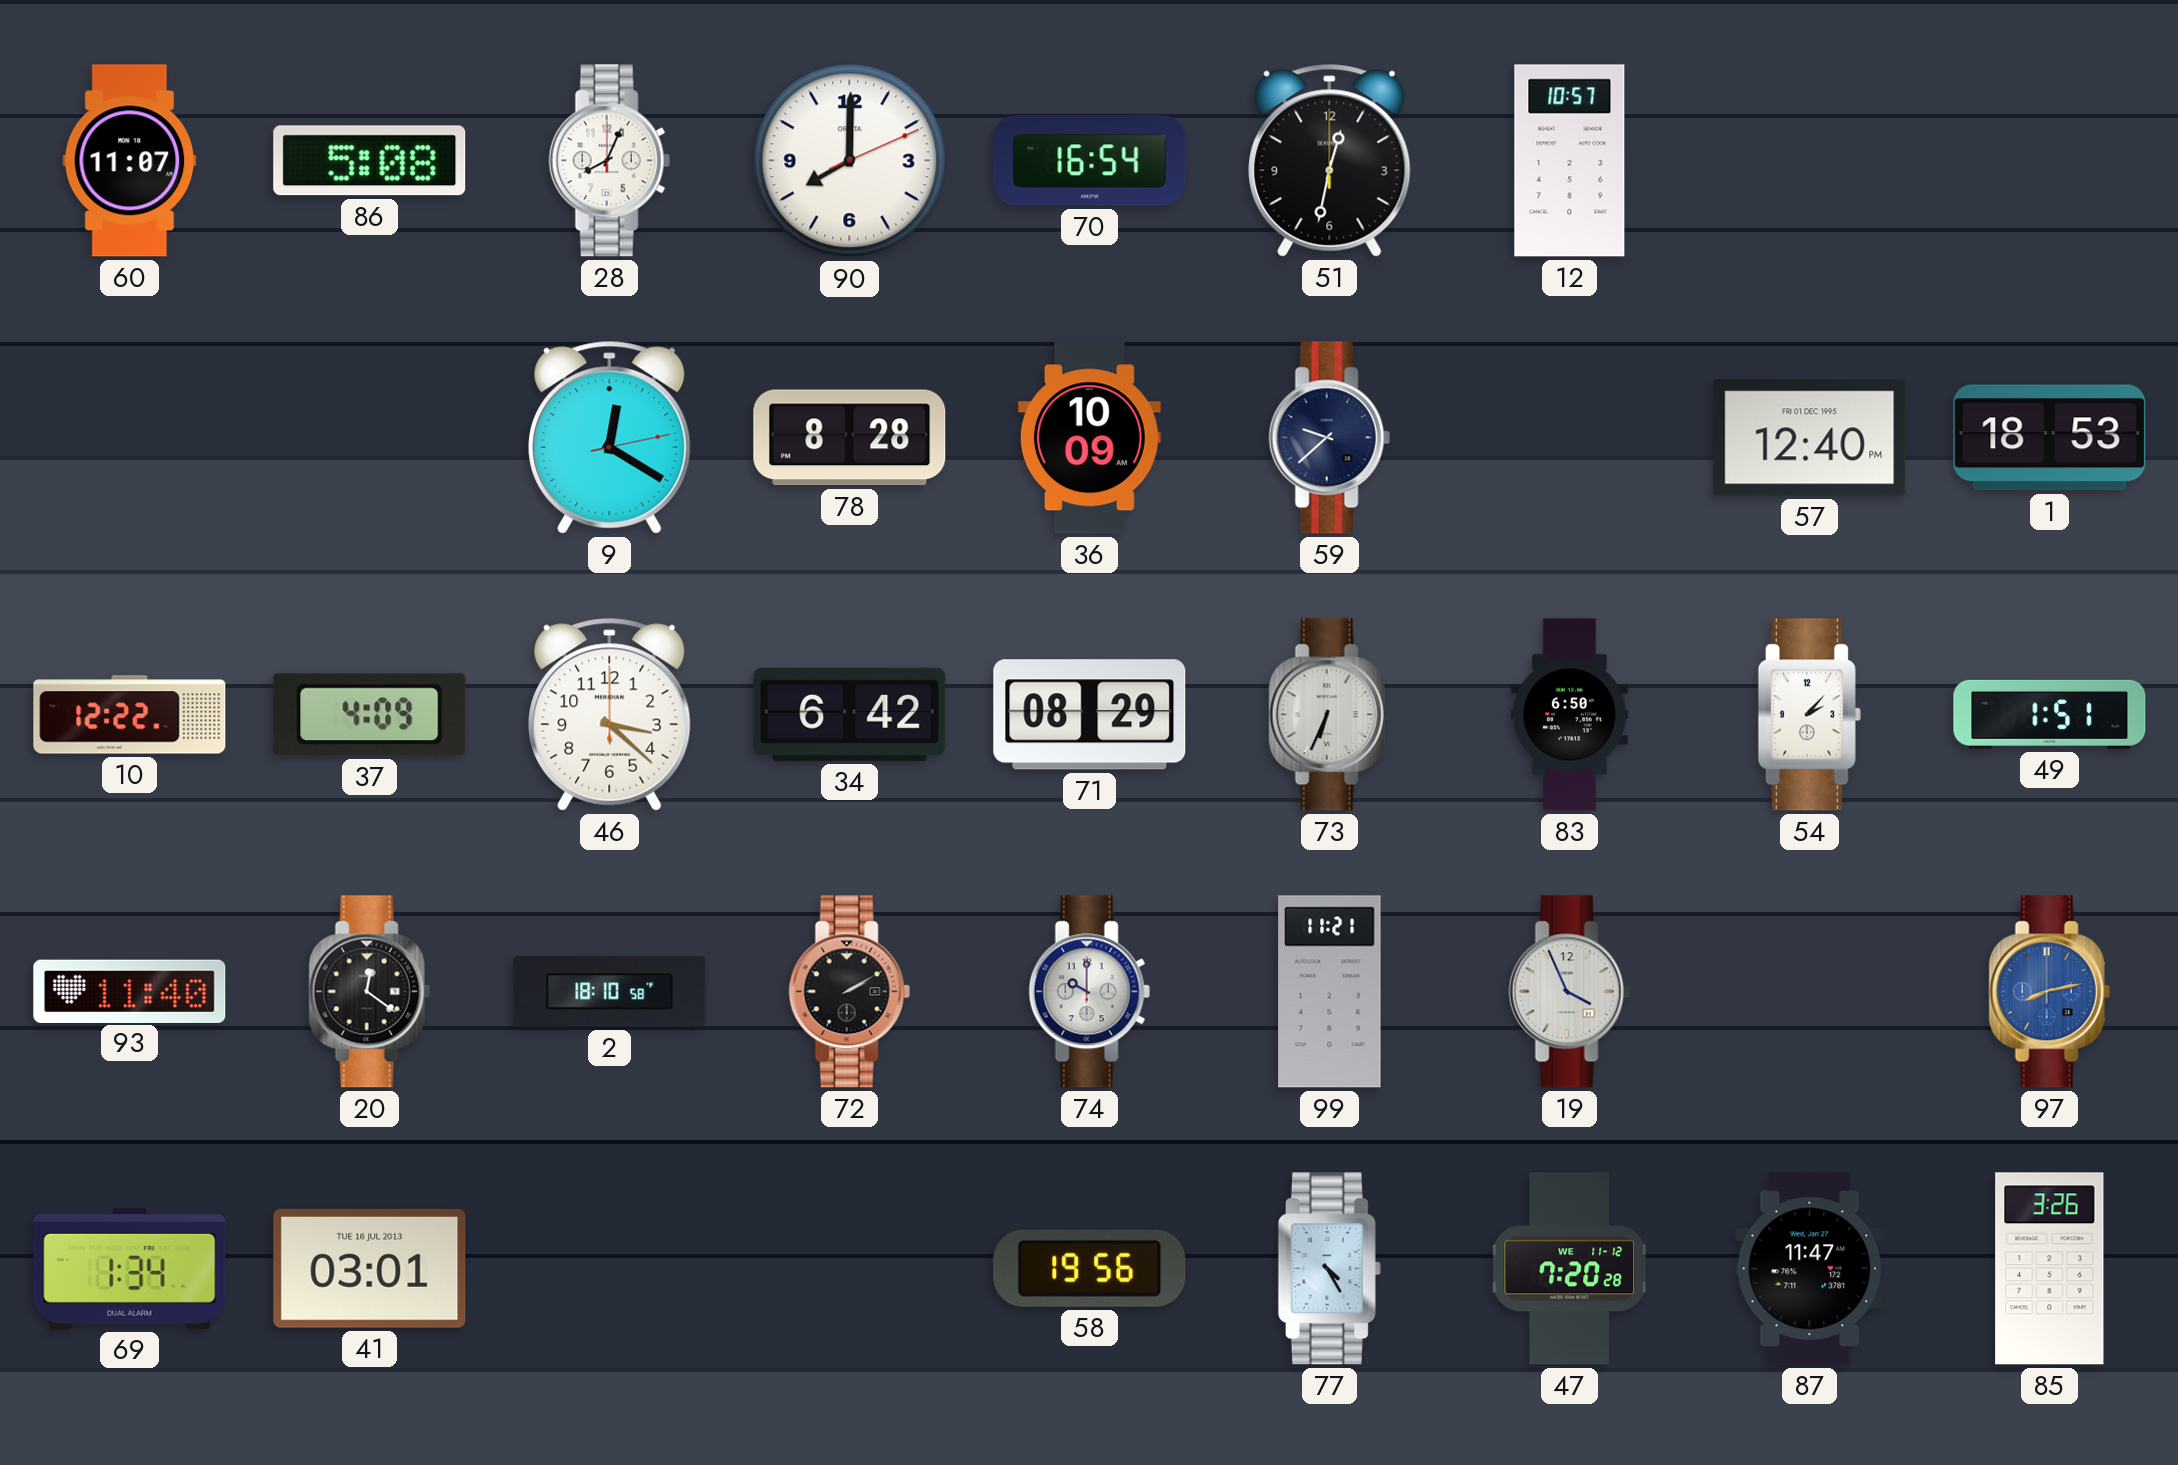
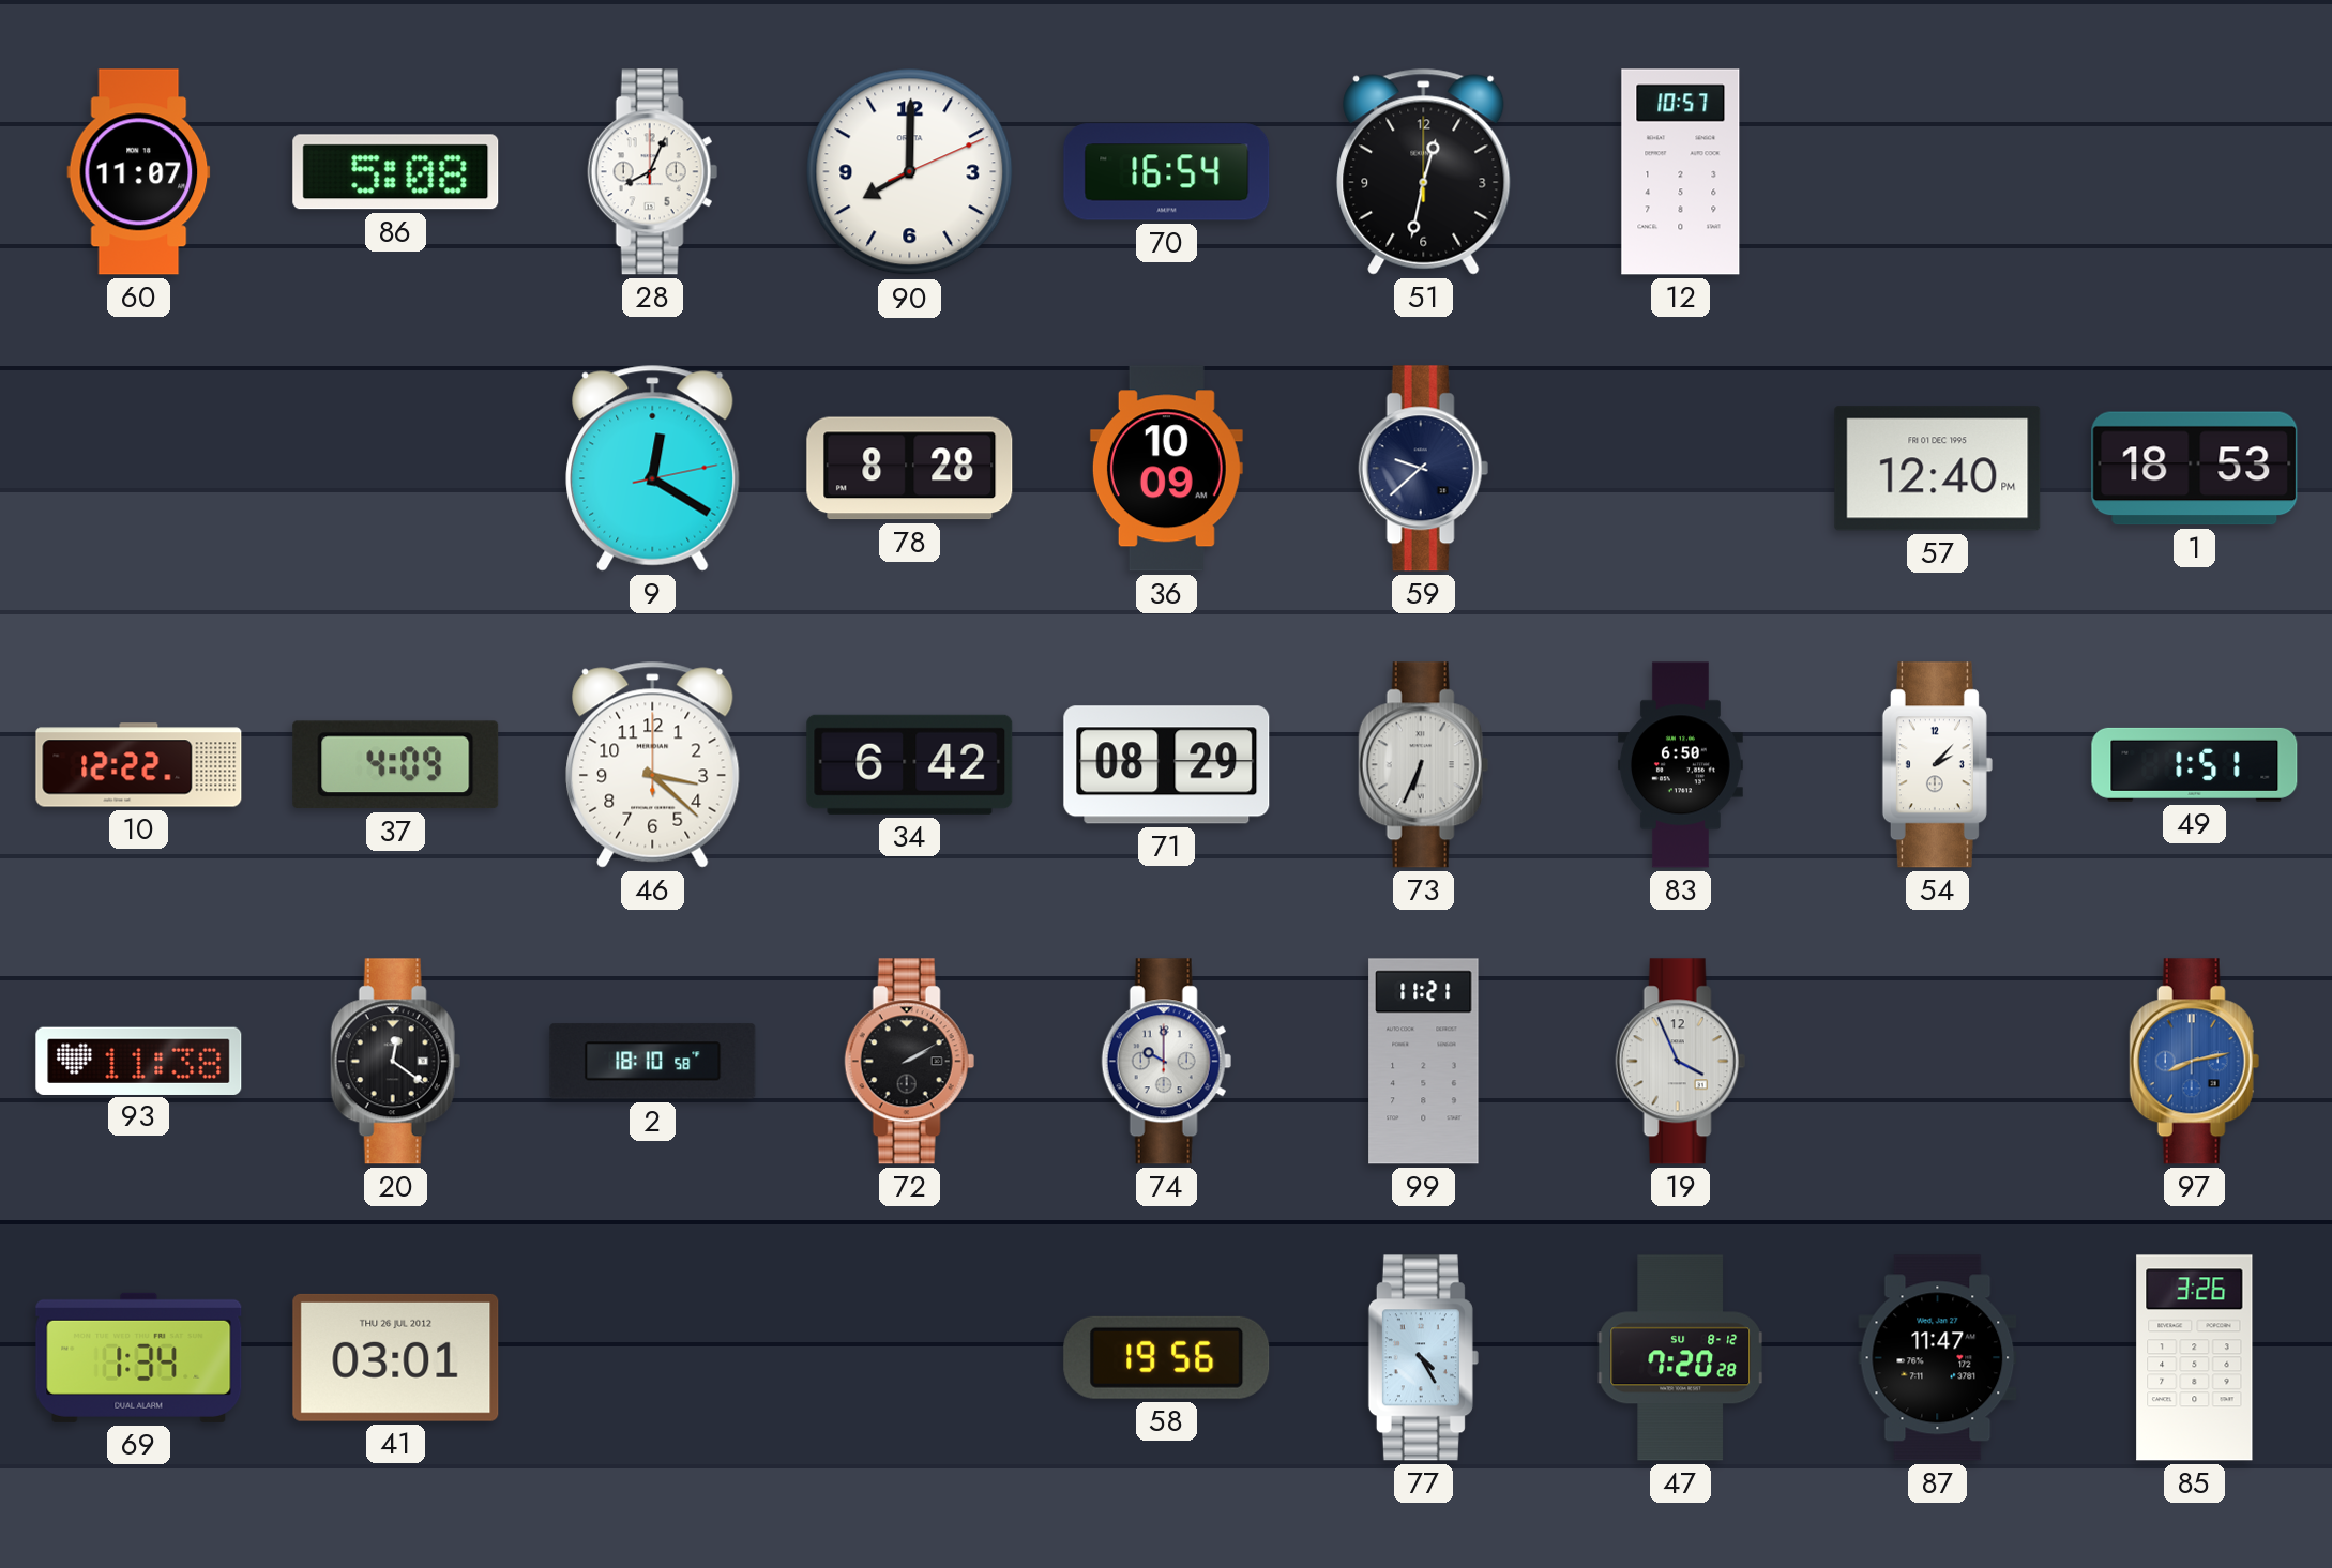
93: 11:40 -> 11:38 (139, 1061)
41 date: TUE 16 JUL 2013 -> THU 26 JUL 2012 (396, 1357)
47 date: WE 11-12 -> SU 8-12 (1681, 1358)
